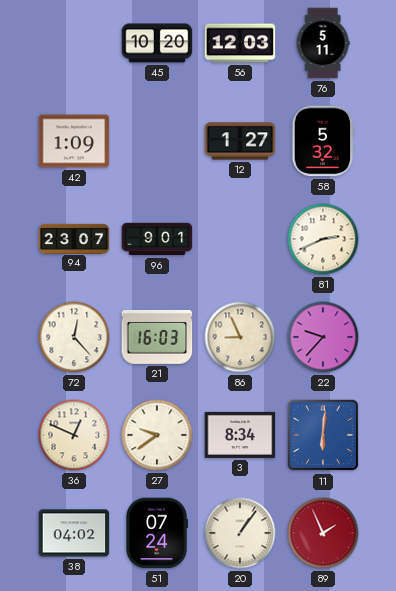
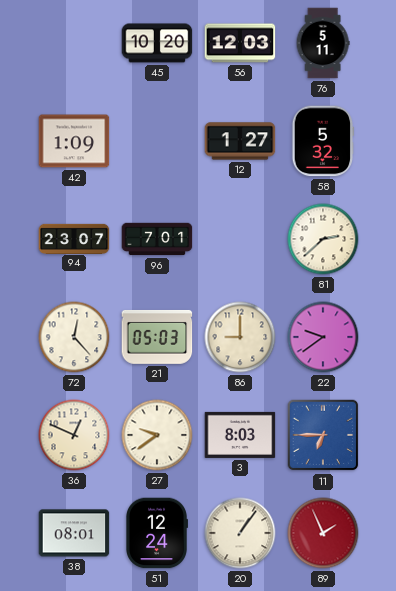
96: 9:01 -> 7:01 (157, 239)
81: 2:41 -> 2:38 (323, 239)
21: 16:03 -> 05:03 (157, 337)
86: 8:56 -> 9:00 (240, 337)
22: 9:37 -> 9:39 (323, 337)
3: 8:34 -> 8:03 (240, 435)
11: 6:01 -> 6:45 (323, 435)
38: 04:02 -> 08:01 (74, 533)
51: 07:24 -> 12:24 (157, 533)
